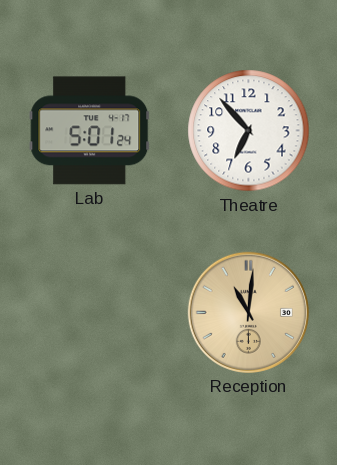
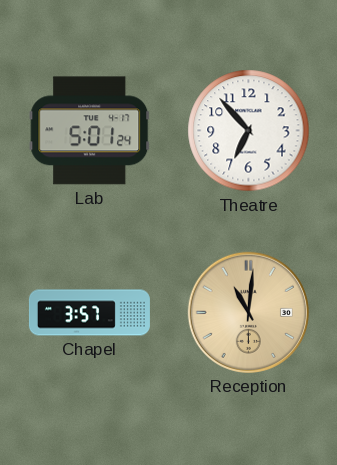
Chapel: none -> 3:57 (89, 313)
